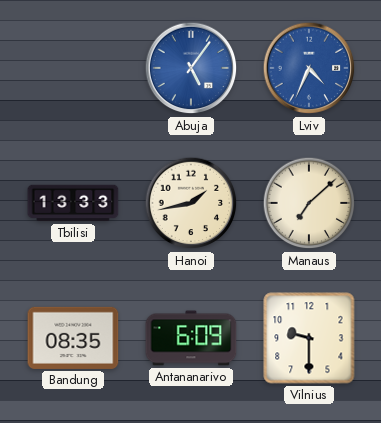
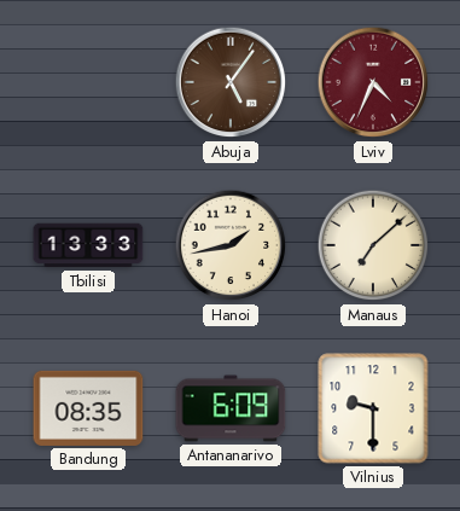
Abuja dial: blue -> brown (231, 82)
Lviv dial: blue -> burgundy (373, 82)
